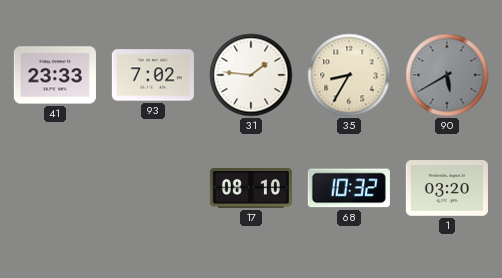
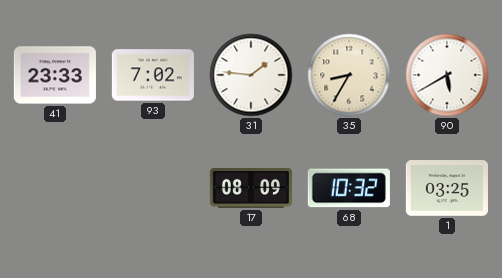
90 dial: grey -> white (447, 75)
17: 08:10 -> 08:09 (251, 189)
1: 03:20 -> 03:25 (447, 188)
